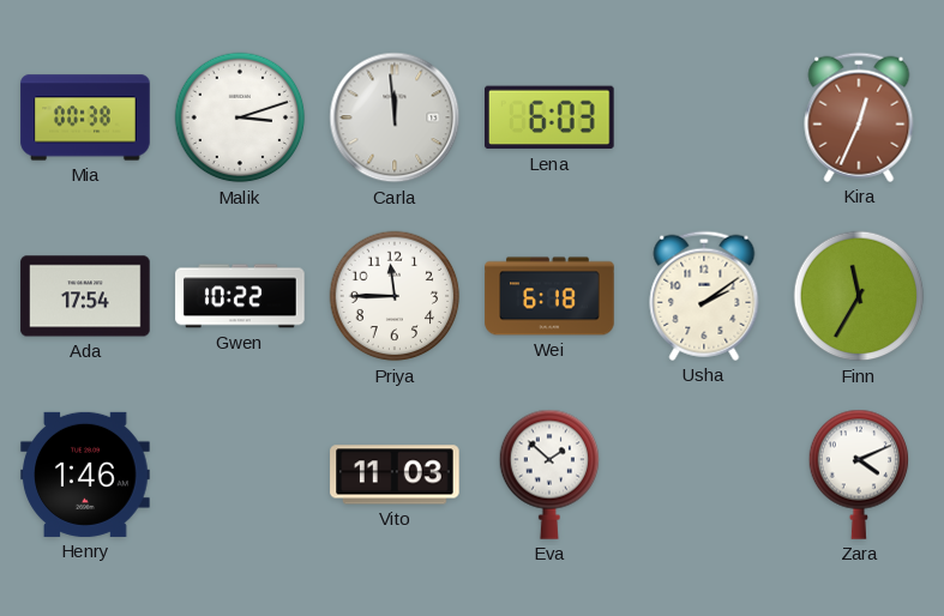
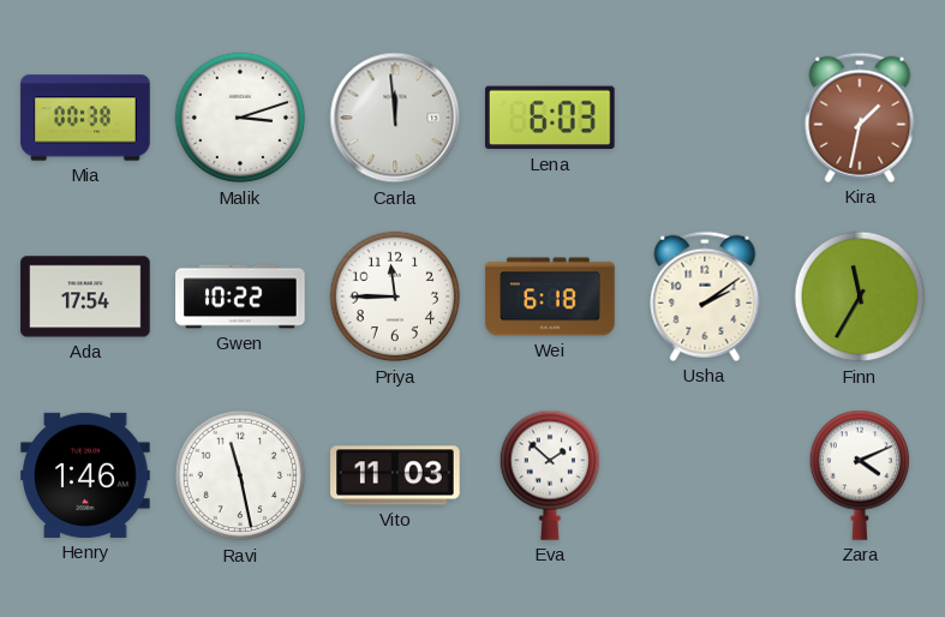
Kira: 12:34 -> 1:32 (860, 118)
Ravi: none -> 11:28 (240, 475)
